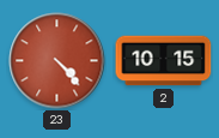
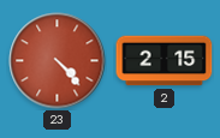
2: 10:15 -> 2:15 (165, 61)
